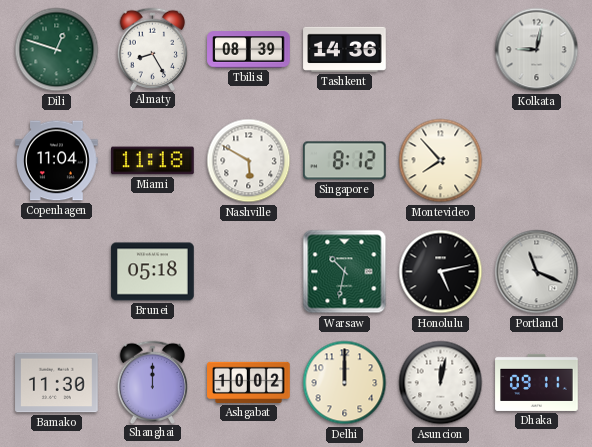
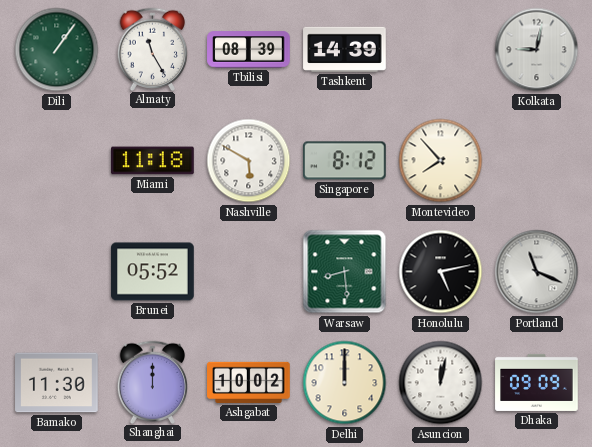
Dili: 12:48 -> 1:06 (57, 50)
Almaty: 8:25 -> 11:25 (153, 49)
Tashkent: 14:36 -> 14:39 (345, 49)
Copenhagen: 11:04 -> none (57, 161)
Brunei: 05:18 -> 05:52 (153, 272)
Warsaw: 10:32 -> 8:29 (345, 272)
Dhaka: 09:11 -> 09:09 (537, 382)
